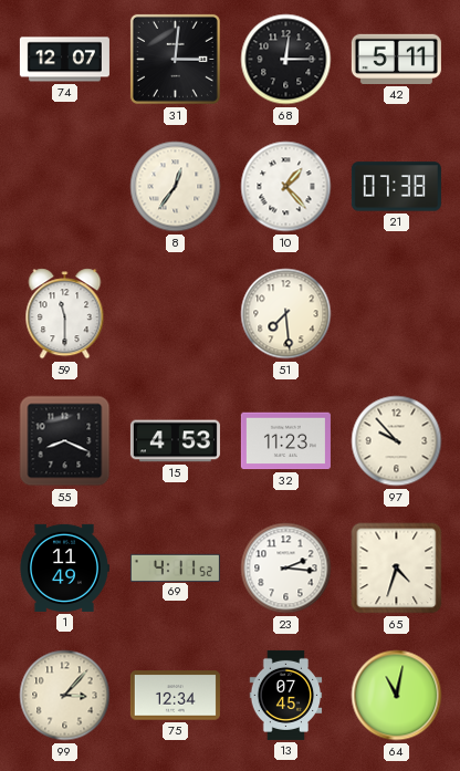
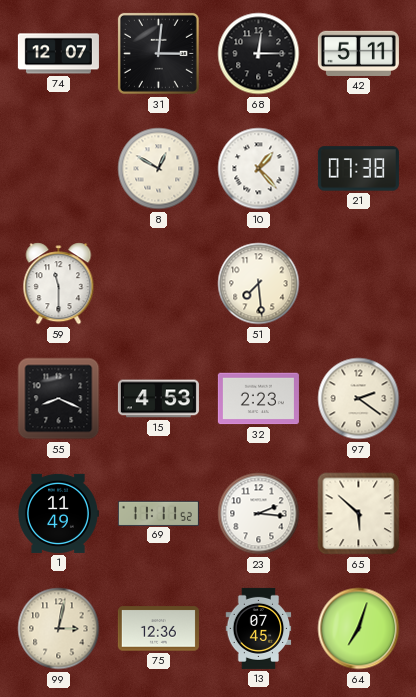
8: 12:36 -> 12:50 (159, 169)
32: 11:23 -> 2:23 (258, 399)
97: 9:53 -> 2:21 (359, 399)
69: 4:11 -> 11:11 (158, 513)
65: 4:33 -> 5:52 (359, 514)
99: 3:07 -> 3:02 (59, 629)
75: 12:34 -> 12:36 (158, 629)
64: 11:02 -> 7:03 (359, 629)
